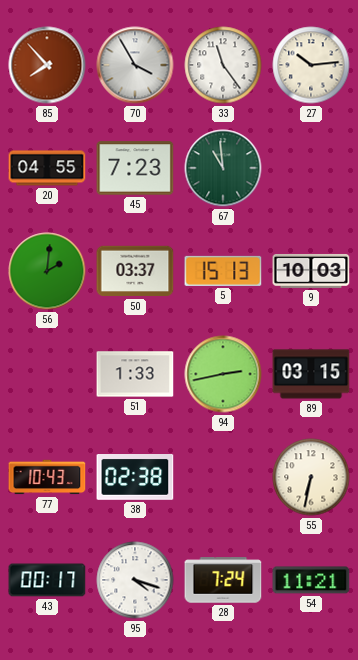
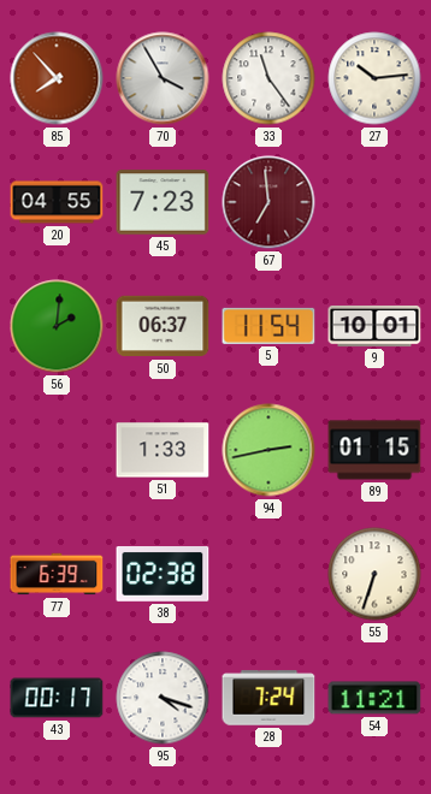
67: 10:59 -> 6:59 (268, 202)
67 dial: green -> burgundy (268, 202)
50: 03:37 -> 06:37 (163, 326)
5: 15:13 -> 11:54 (268, 326)
9: 10:03 -> 10:01 (374, 326)
89: 03:15 -> 01:15 (374, 450)
77: 10:43 -> 6:39 (57, 574)
55: 6:32 -> 6:33 (374, 574)
